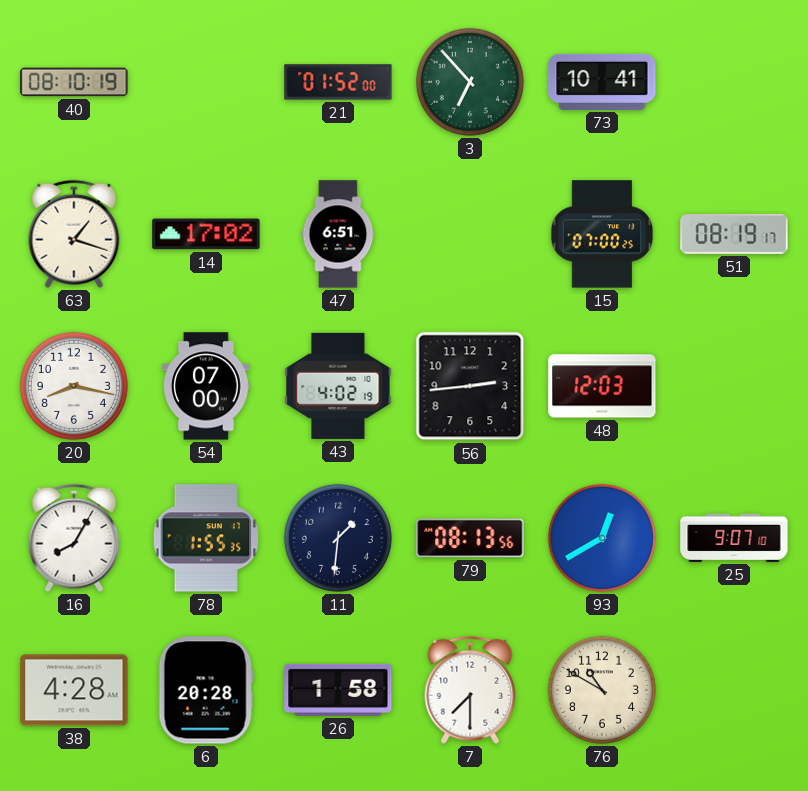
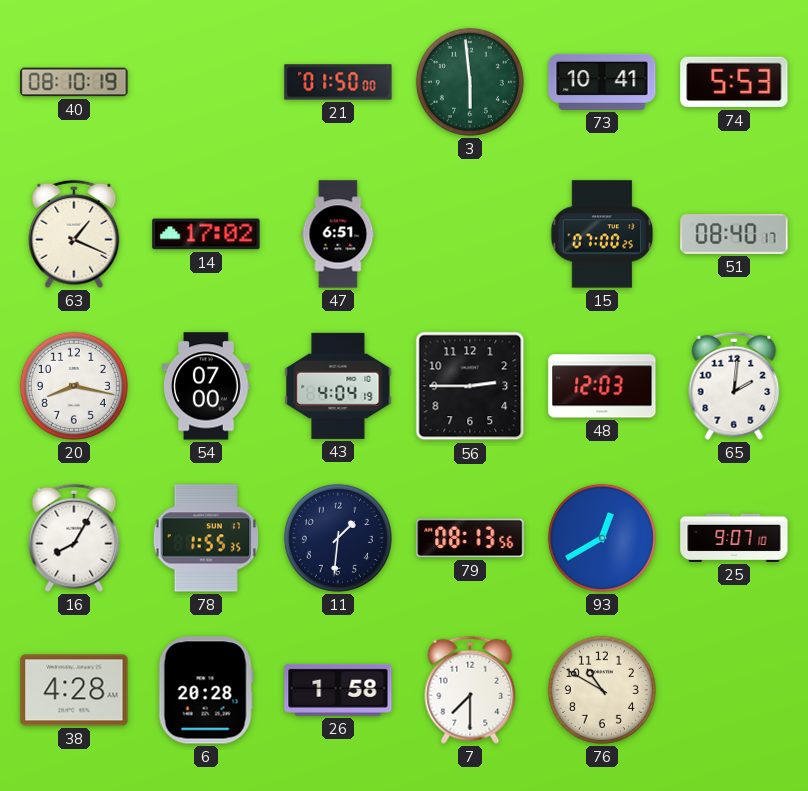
21: 01:52 -> 01:50 (338, 82)
3: 6:53 -> 5:59 (470, 82)
74: none -> 5:53 (734, 82)
63: 1:18 -> 1:19 (74, 234)
51: 08:19 -> 08:40 (734, 234)
43: 4:02 -> 4:04 (338, 386)
56: 2:44 -> 2:45 (470, 386)
65: none -> 2:01 (734, 386)
